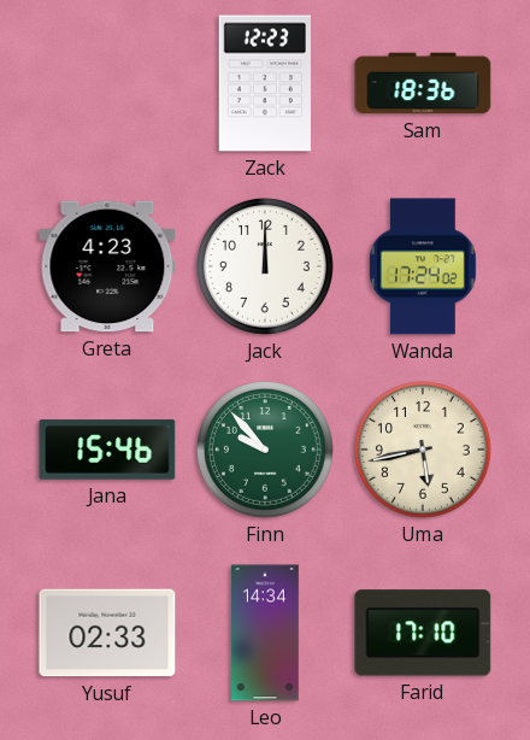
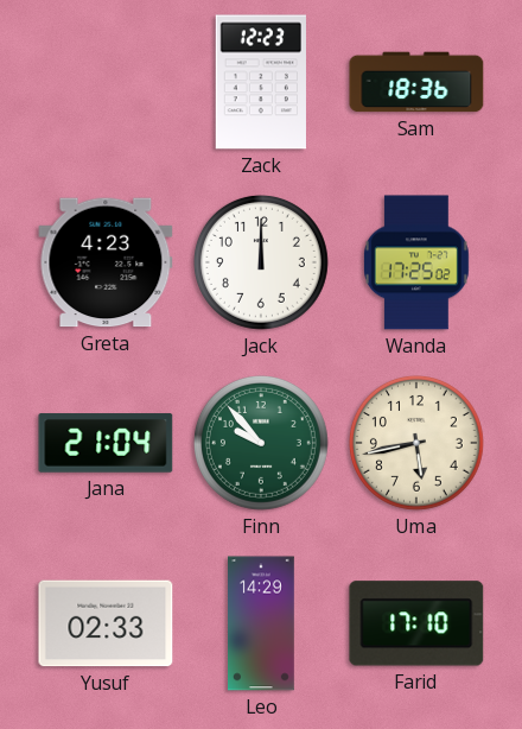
Wanda: 17:24 -> 17:25 (416, 262)
Jana: 15:46 -> 21:04 (106, 443)
Leo: 14:34 -> 14:29 (262, 623)
